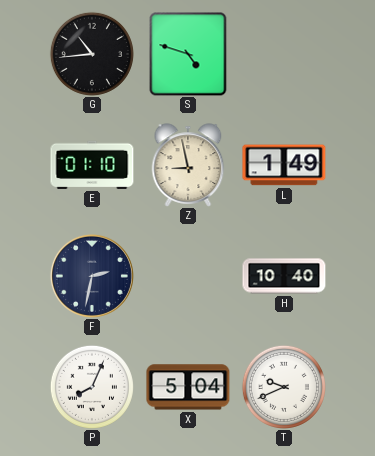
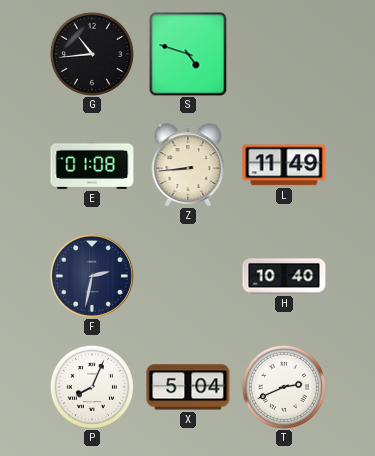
E: 01:10 -> 01:08 (92, 165)
Z: 8:58 -> 8:44 (188, 165)
L: 1:49 -> 11:49 (284, 165)
T: 9:41 -> 2:41 (284, 387)
